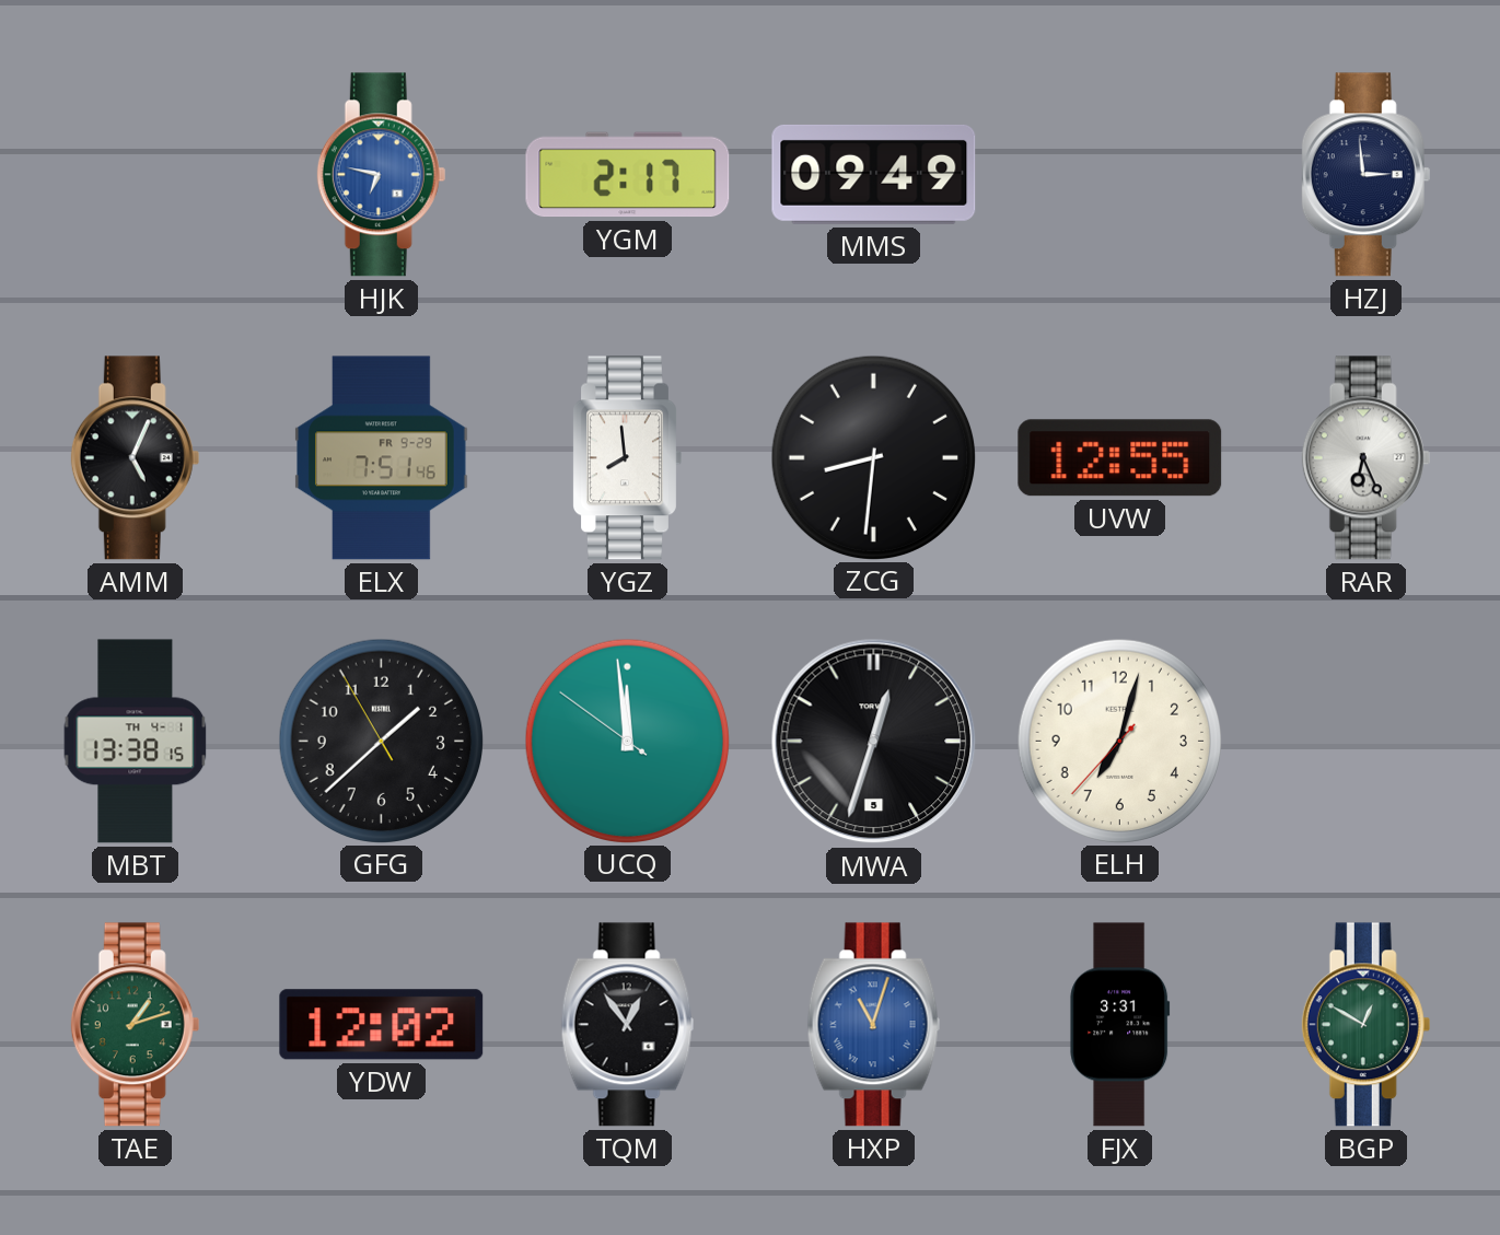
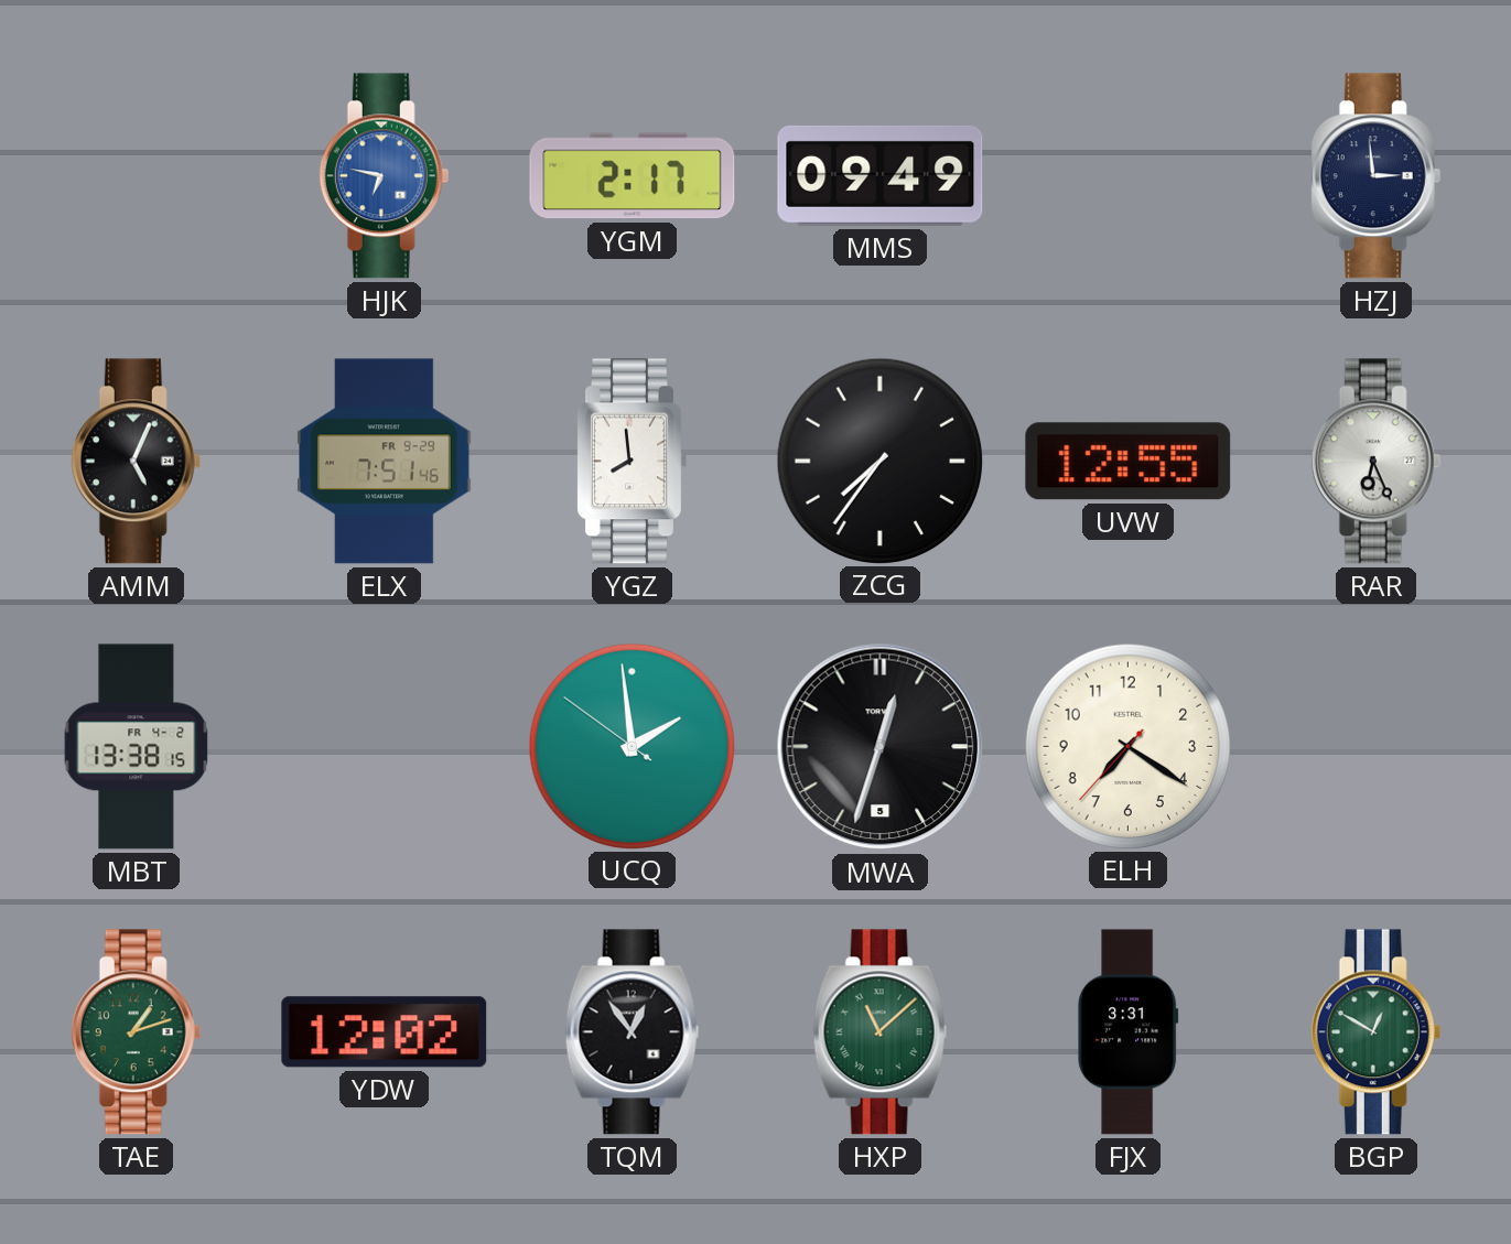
ZCG: 8:31 -> 7:36 (879, 461)
MBT date: TH 4-1 -> FR 4-2 (137, 747)
GFG: 1:37 -> none (381, 741)
UCQ: 11:58 -> 1:58 (632, 746)
ELH: 7:02 -> 7:20 (1127, 746)
HXP: 11:03 -> 11:08 (881, 1032)
HXP dial: blue -> green (881, 1032)
